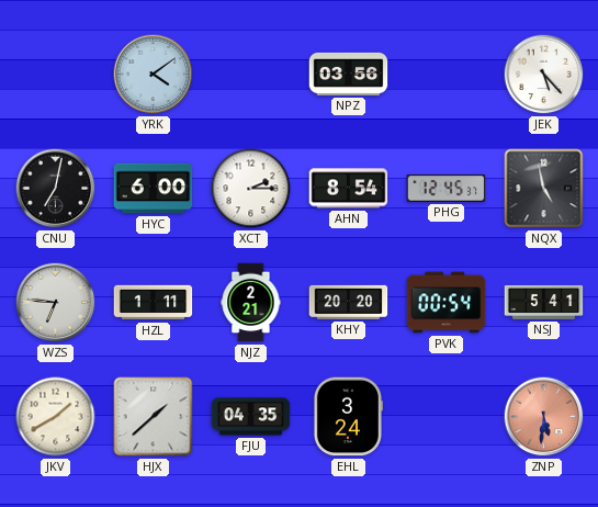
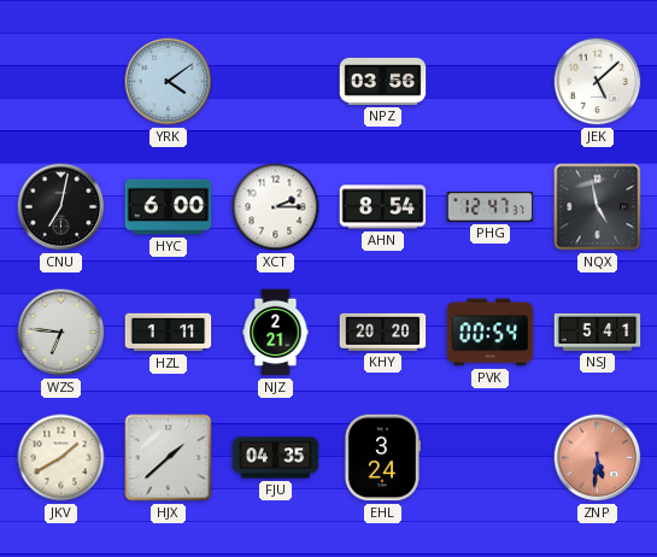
JEK: 5:23 -> 5:08 (598, 82)
PHG: 12:45 -> 12:47 (491, 207)
